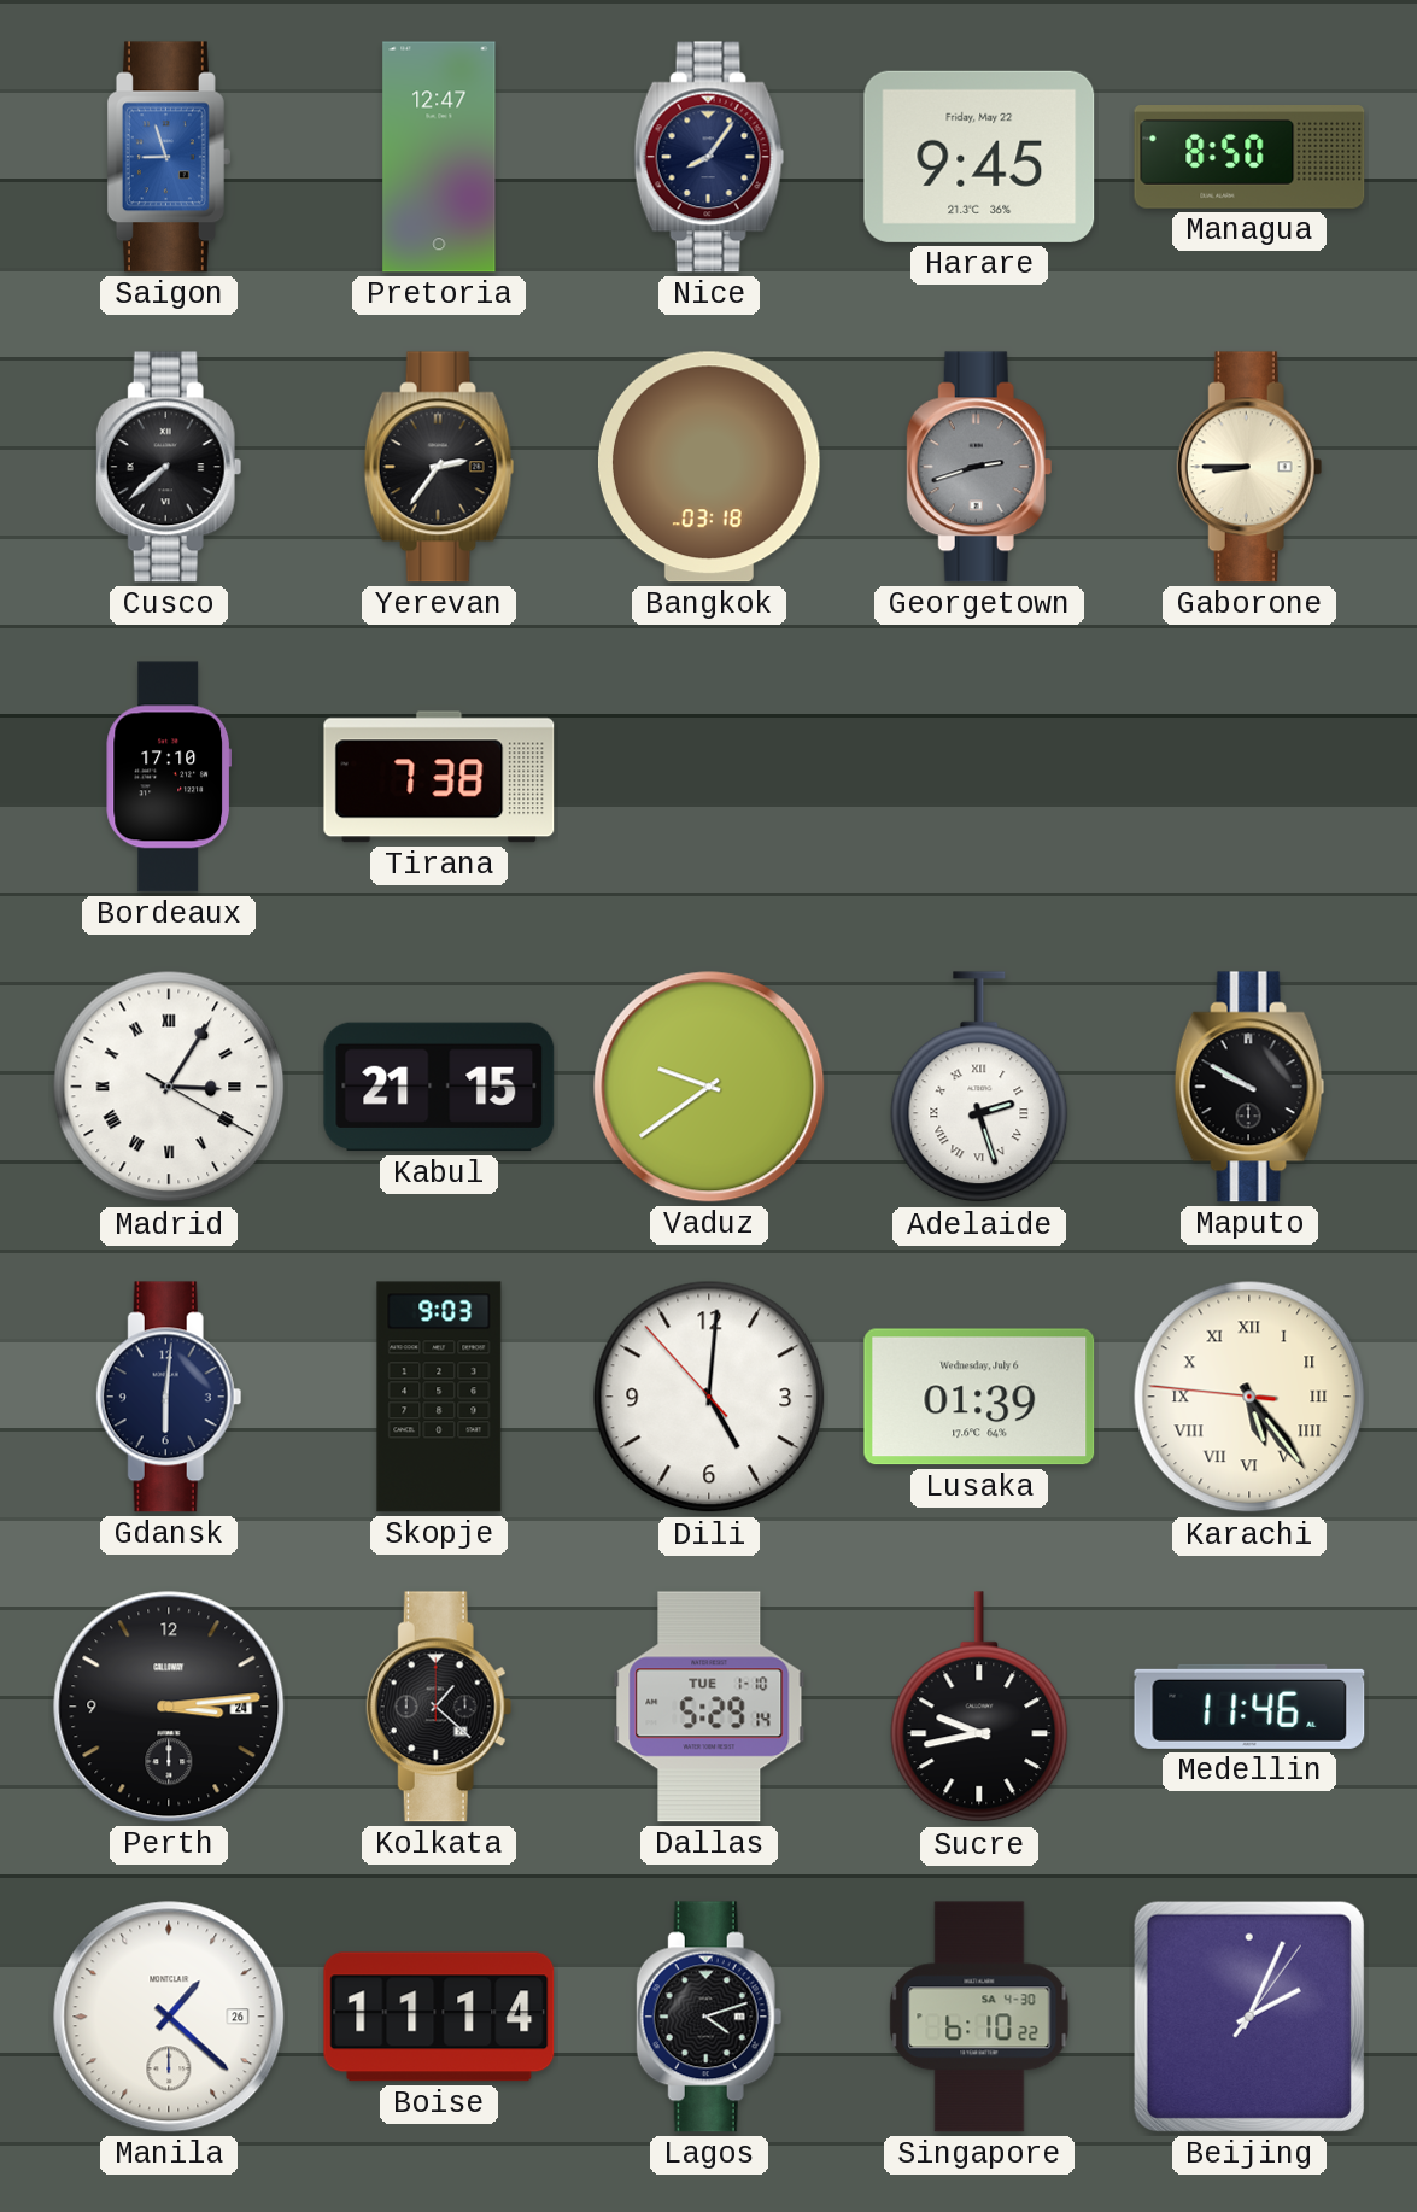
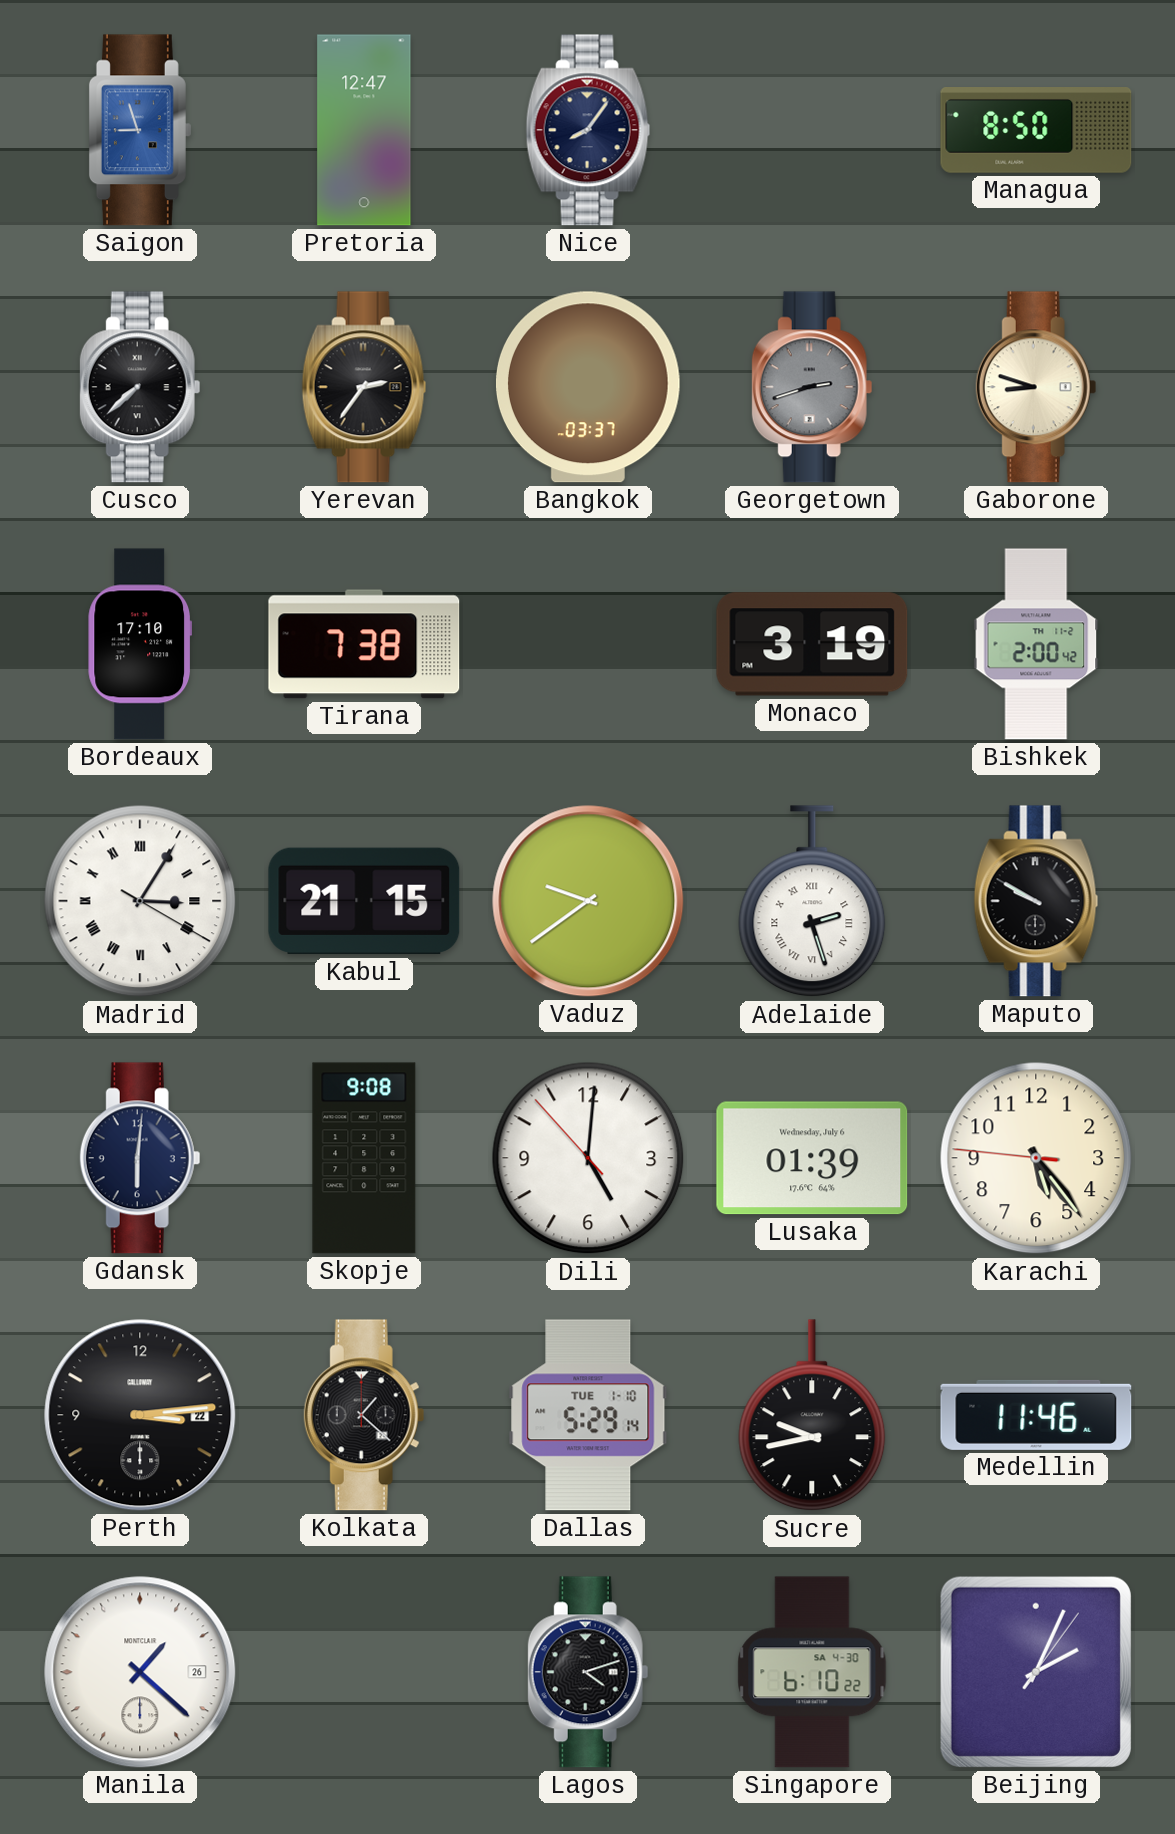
Harare: 9:45 -> none (979, 157)
Bangkok: 03:18 -> 03:37 (588, 387)
Gaborone: 8:45 -> 8:48 (1036, 387)
Monaco: none -> 3:19 (812, 644)
Bishkek: none -> 2:00 (1036, 644)
Skopje: 9:03 -> 9:08 (364, 1158)
Karachi numerals: Roman -> Arabic (1036, 1158)
Perth date: 24 -> 22 (140, 1415)
Boise: 11:14 -> none (439, 2017)
